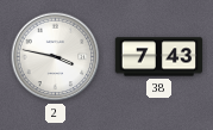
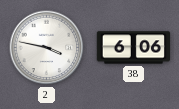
38: 7:43 -> 6:06 (134, 48)
